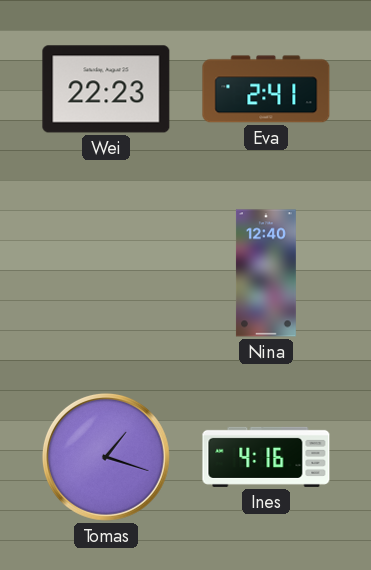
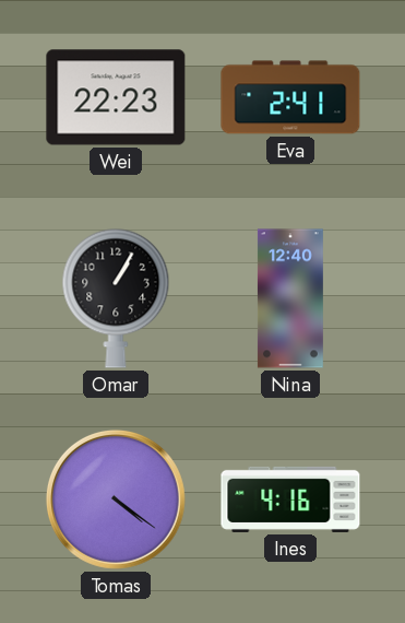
Omar: none -> 1:05 (116, 298)
Tomas: 1:18 -> 4:21 (116, 499)
